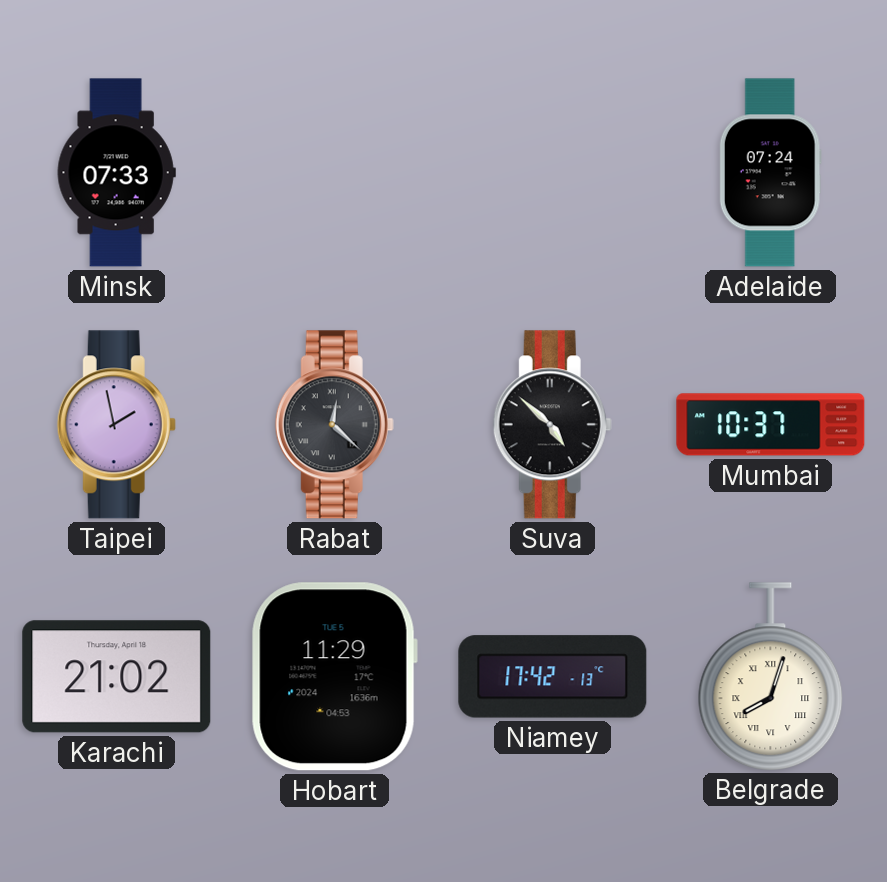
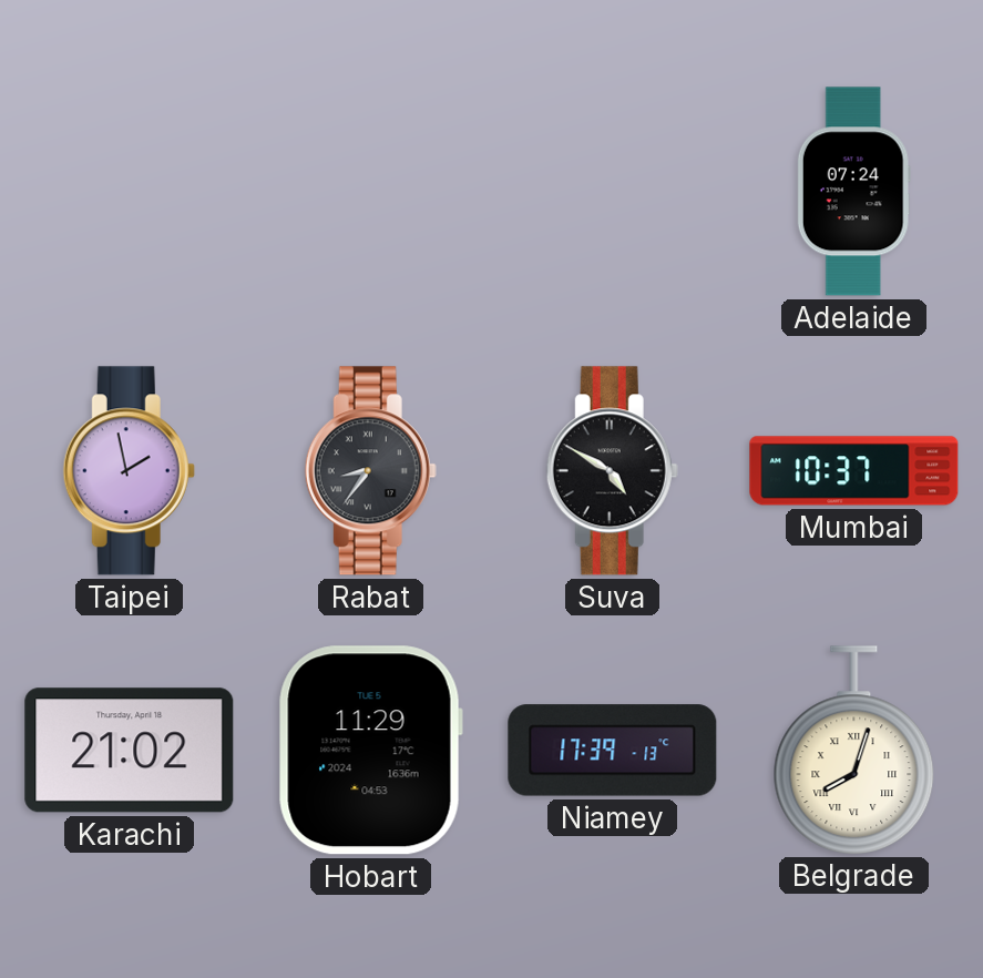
Minsk: 07:33 -> none (116, 173)
Rabat: 12:22 -> 8:36 (370, 471)
Suva: 4:52 -> 4:50 (612, 471)
Niamey: 17:42 -> 17:39 (613, 751)
